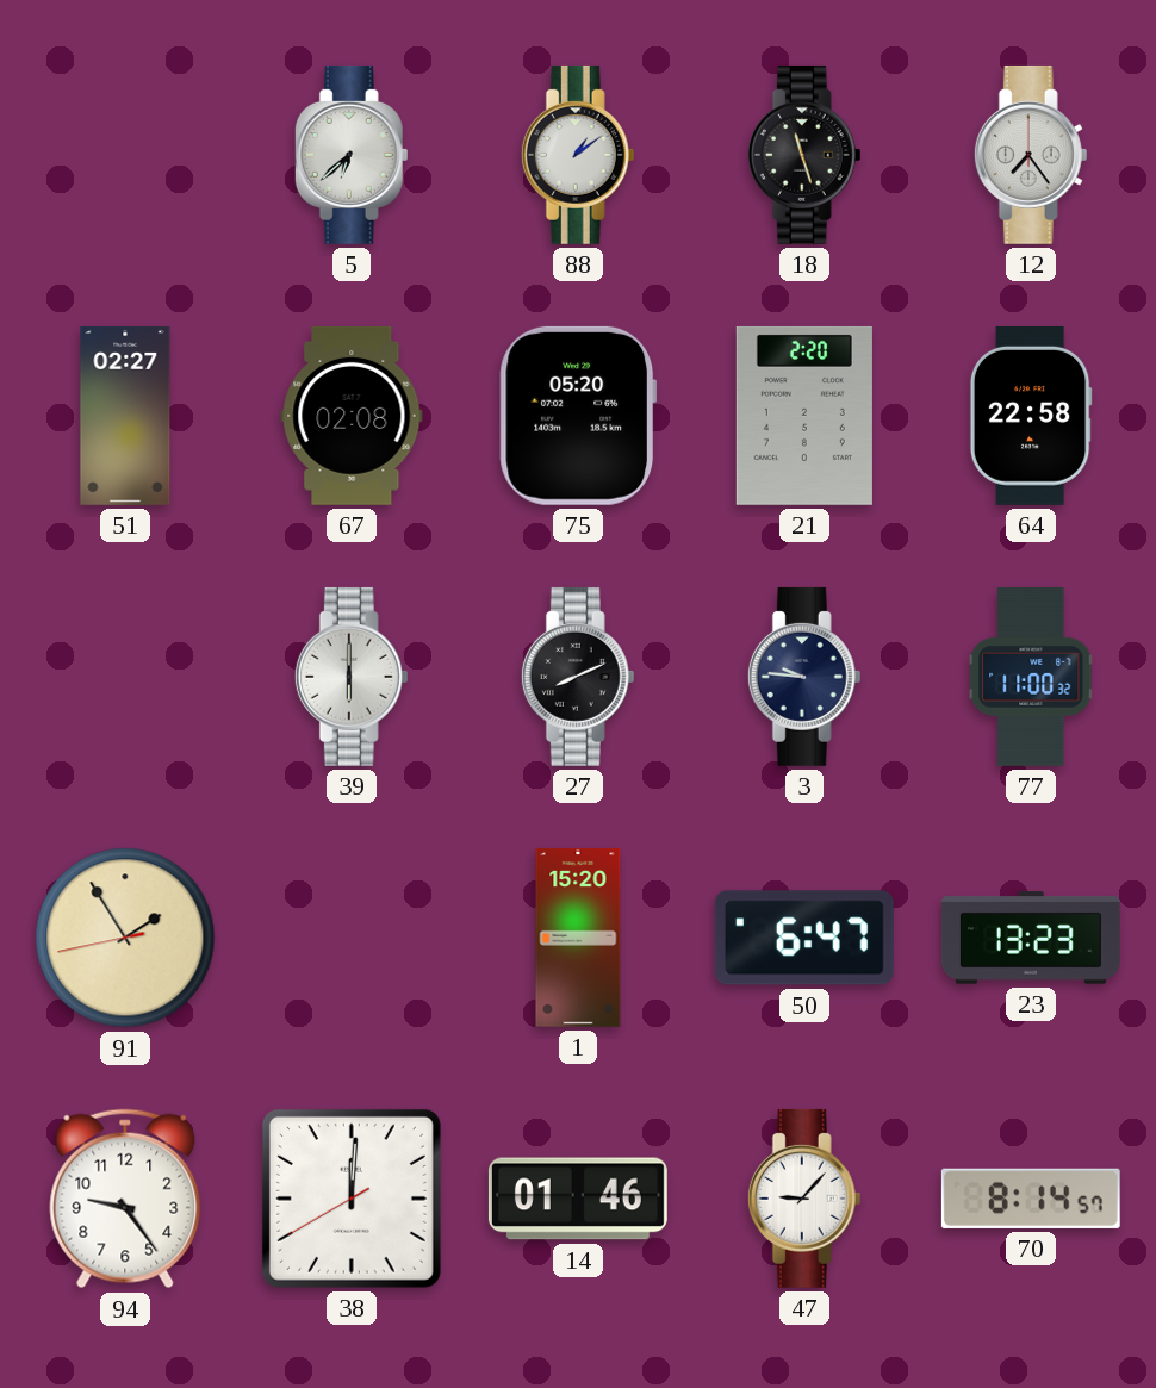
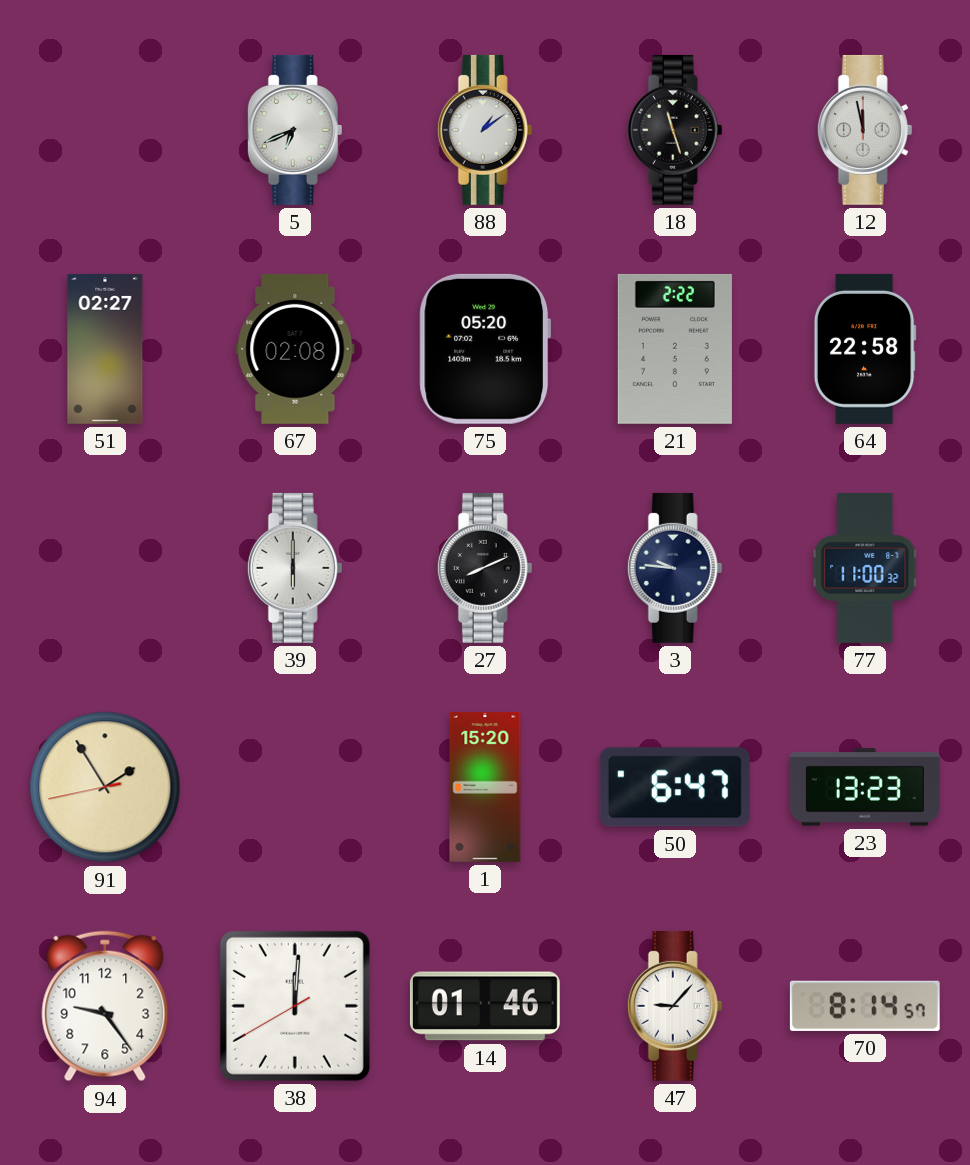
5: 6:38 -> 6:41 (295, 130)
12: 7:24 -> 11:58 (865, 130)
21: 2:20 -> 2:22 (675, 349)
